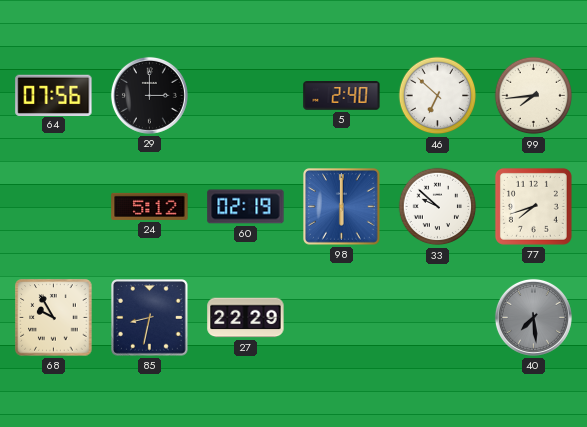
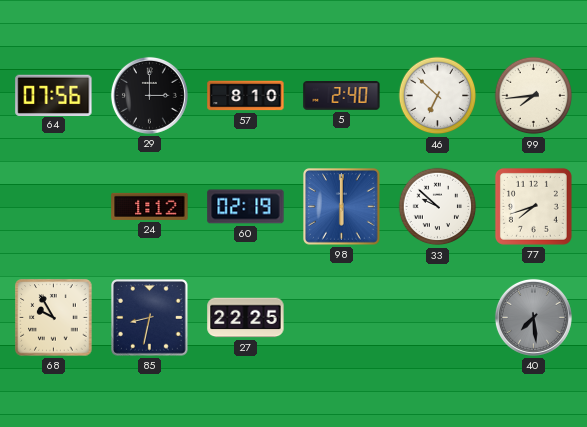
57: none -> 8:10 (246, 96)
24: 5:12 -> 1:12 (150, 206)
27: 22:29 -> 22:25 (246, 318)
